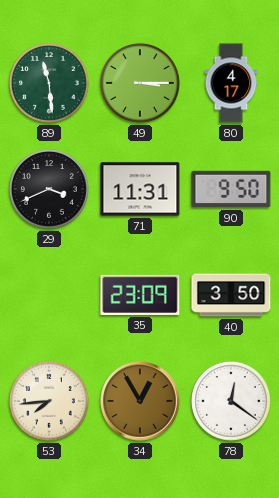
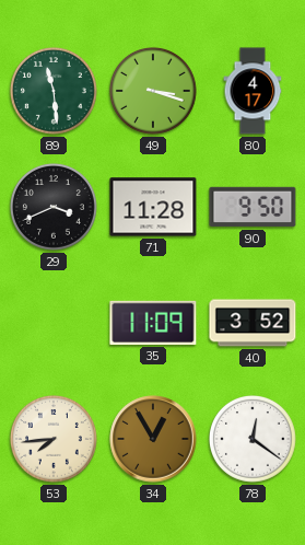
49: 3:15 -> 3:18 (154, 92)
71: 11:31 -> 11:28 (153, 207)
35: 23:09 -> 11:09 (153, 323)
40: 3:50 -> 3:52 (253, 323)
